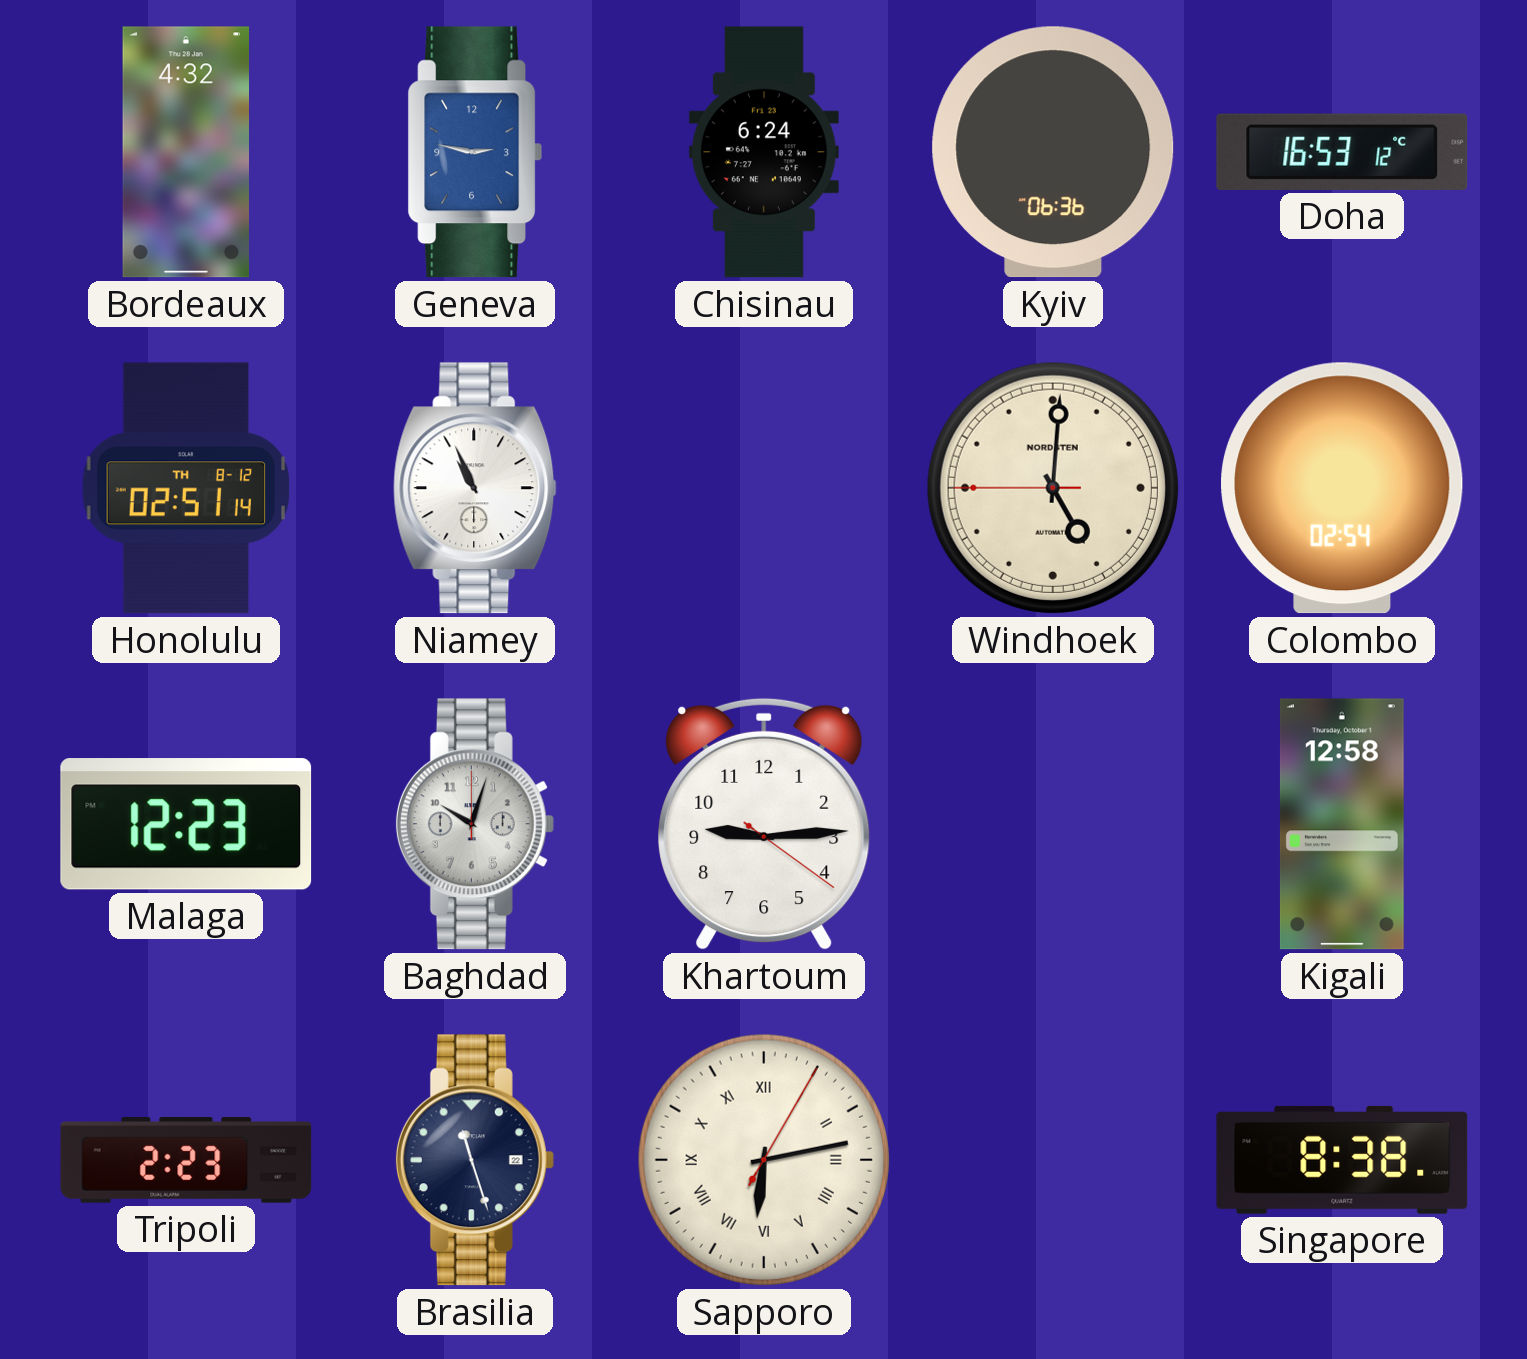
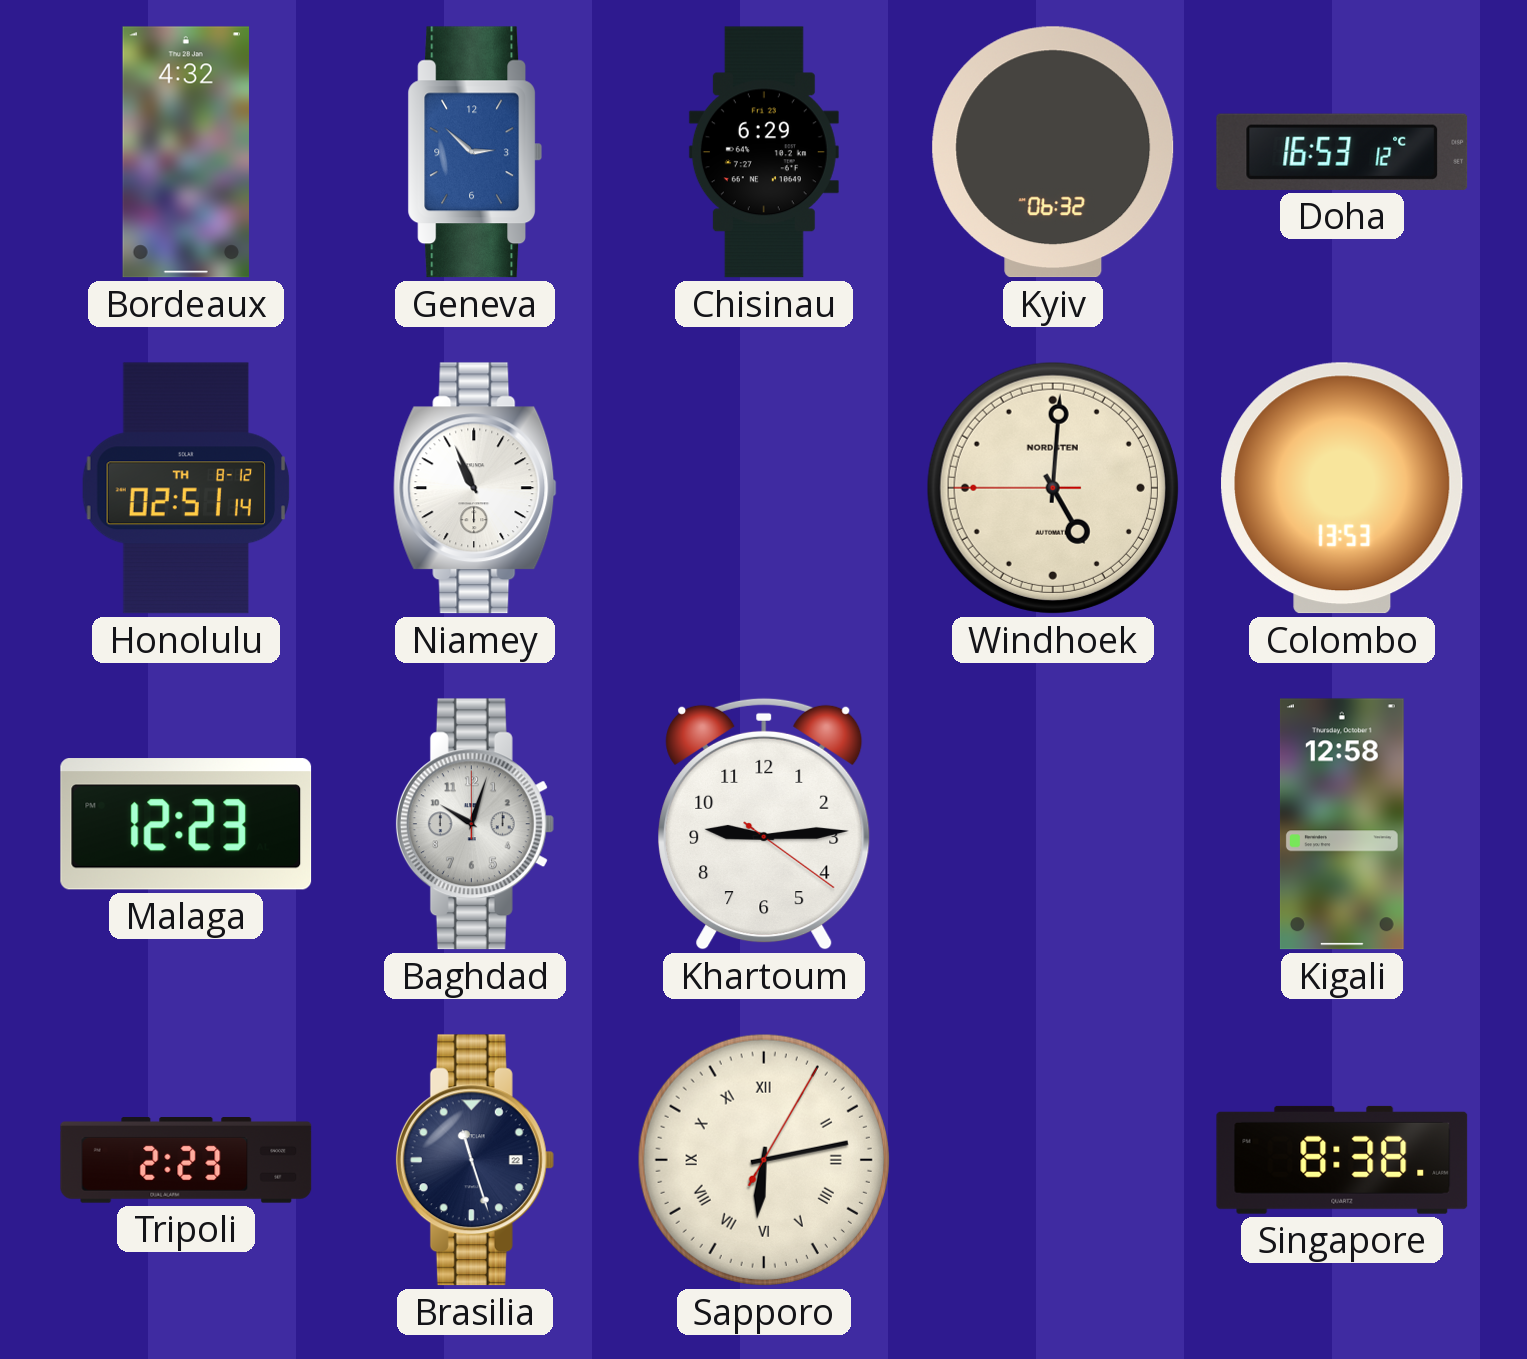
Geneva: 2:47 -> 2:52 (474, 152)
Chisinau: 6:24 -> 6:29 (764, 152)
Kyiv: 06:36 -> 06:32 (1053, 152)
Colombo: 02:54 -> 13:53 (1342, 488)
